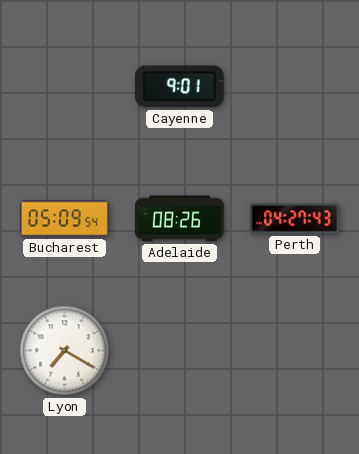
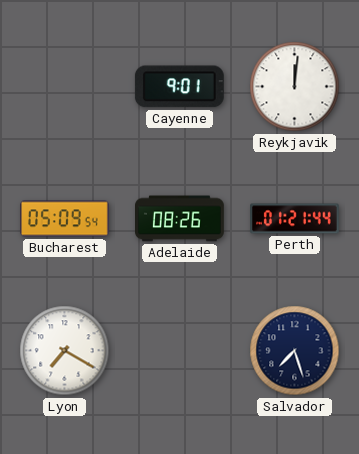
Reykjavik: none -> 12:01 (295, 87)
Perth: 04:27 -> 01:21 (295, 219)
Salvador: none -> 7:27 (295, 351)
